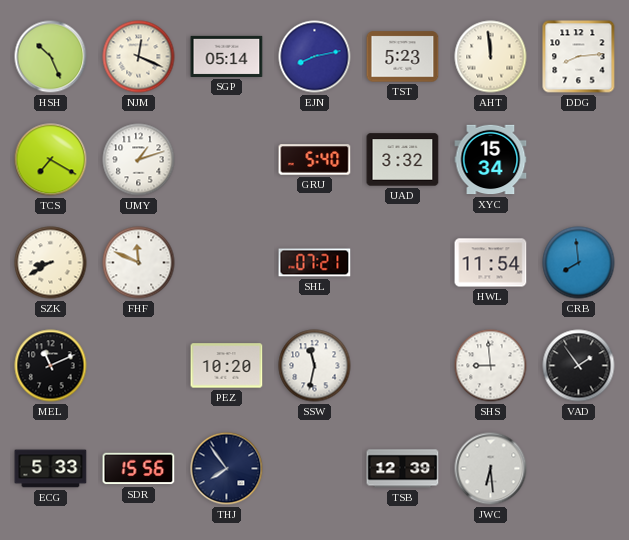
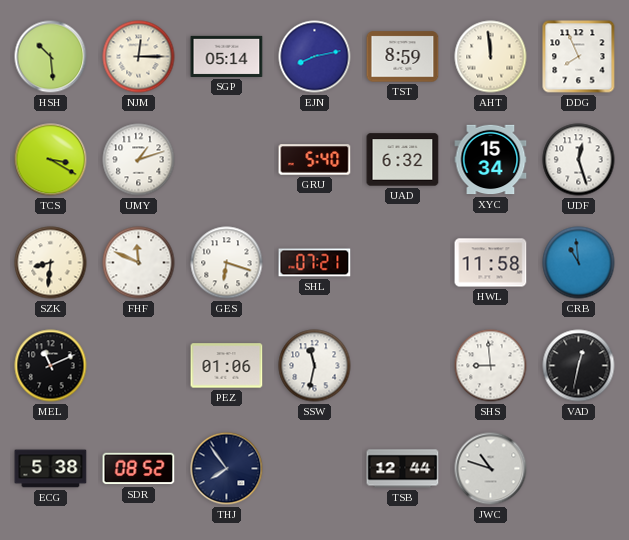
HSH: 10:26 -> 10:29 (51, 57)
NJM: 12:19 -> 12:15 (139, 57)
TST: 5:23 -> 8:59 (403, 57)
DDG: 8:14 -> 7:56 (579, 57)
TCS: 7:20 -> 3:20 (51, 160)
UAD: 3:32 -> 6:32 (403, 160)
UDF: none -> 12:27 (579, 160)
SZK: 8:40 -> 8:31 (51, 263)
GES: none -> 6:18 (227, 263)
HWL: 11:54 -> 11:58 (491, 263)
CRB: 7:59 -> 10:59 (579, 263)
PEZ: 10:20 -> 01:06 (227, 366)
VAD: 1:54 -> 12:32 (579, 366)
ECG: 5:33 -> 5:38 (51, 469)
SDR: 15:56 -> 08:52 (139, 469)
TSB: 12:39 -> 12:44 (403, 469)
JWC: 6:29 -> 10:48 (491, 469)
